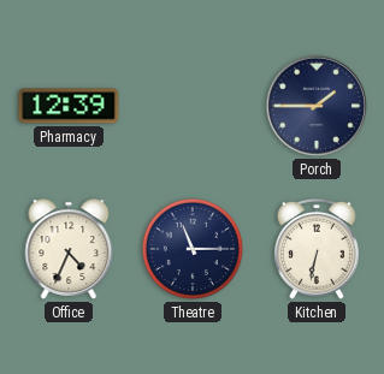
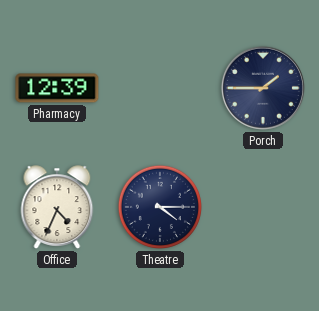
Theatre: 11:15 -> 4:15 (160, 207)
Kitchen: 6:32 -> none (318, 249)
